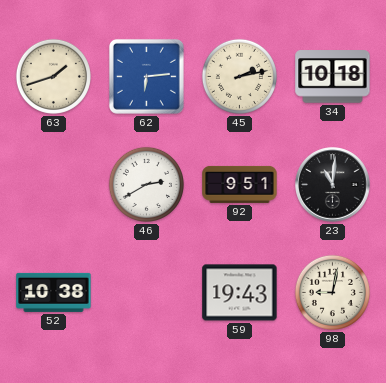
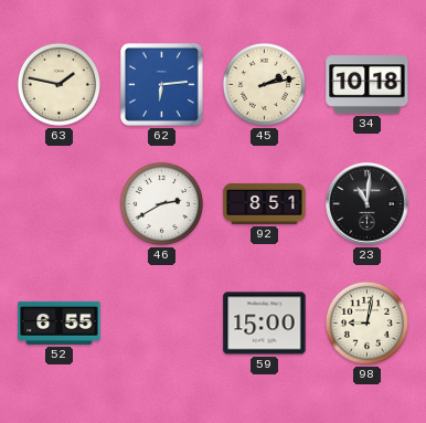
63: 1:42 -> 1:47 (58, 84)
92: 9:51 -> 8:51 (265, 203)
52: 10:38 -> 6:55 (60, 322)
59: 19:43 -> 15:00 (265, 324)
